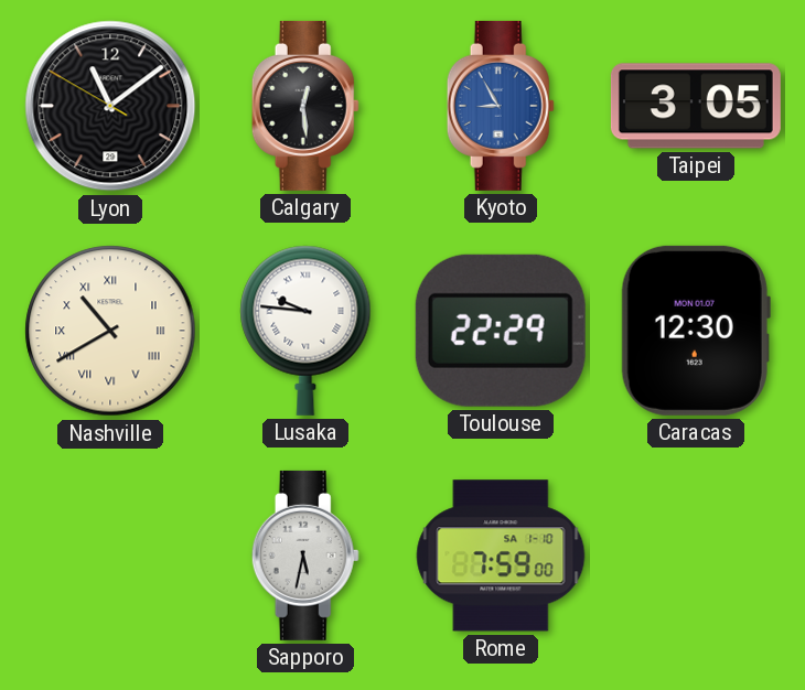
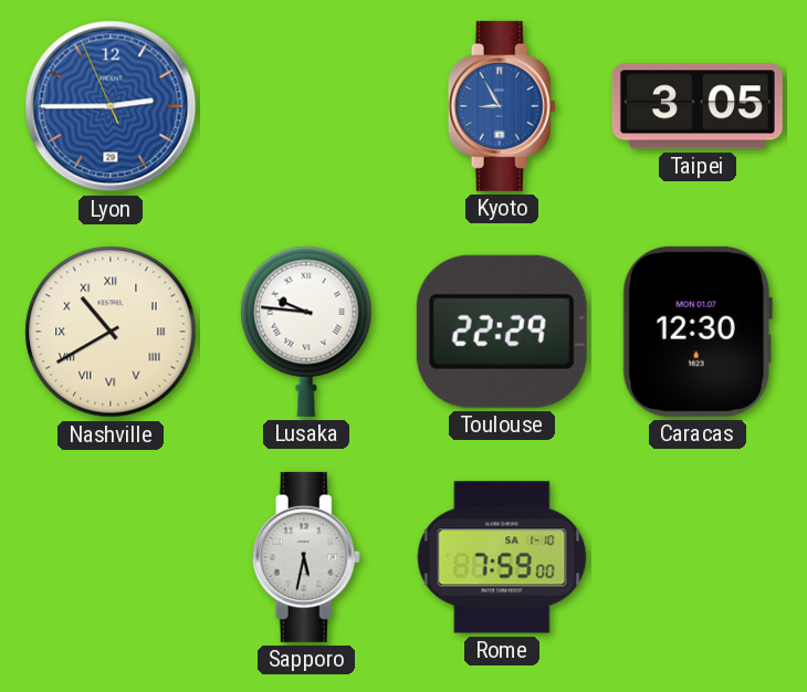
Lyon: 11:08 -> 2:44 (111, 106)
Lyon dial: black -> blue (111, 106)
Calgary: 12:29 -> none (305, 106)
